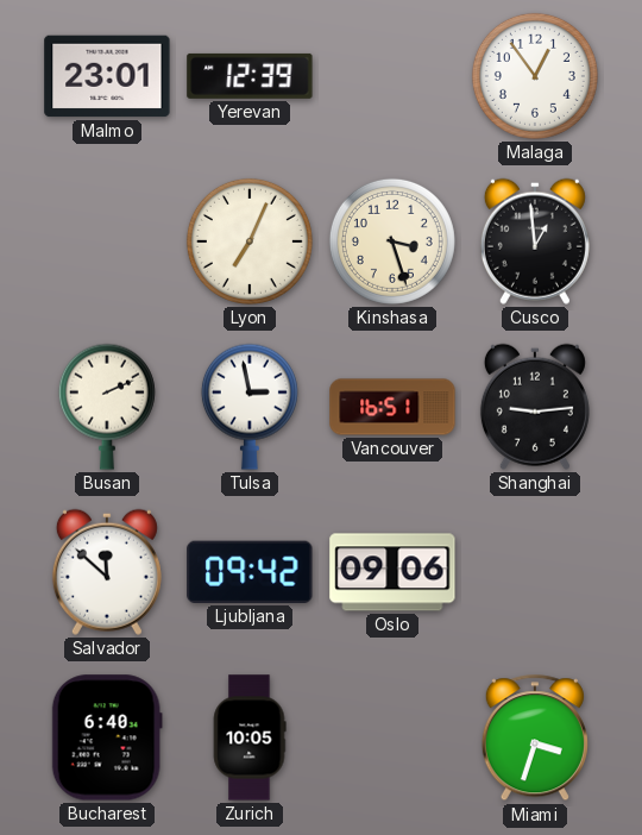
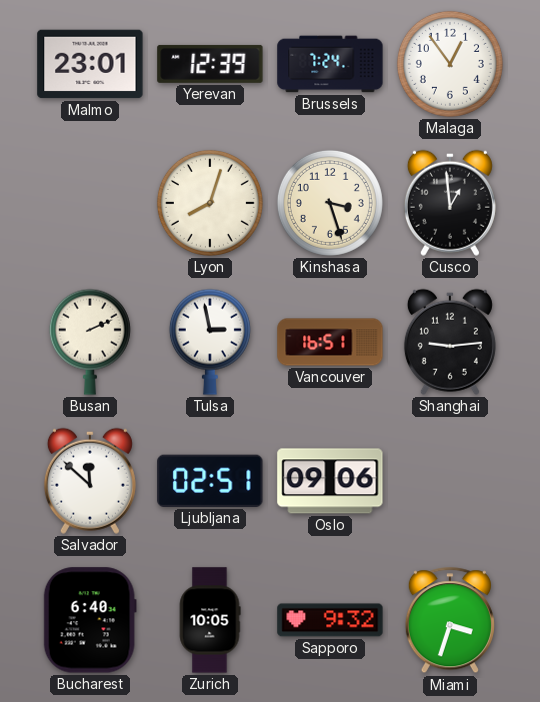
Brussels: none -> 7:24 (330, 64)
Lyon: 7:04 -> 8:03 (210, 203)
Ljubljana: 09:42 -> 02:51 (210, 481)
Sapporo: none -> 9:32 (330, 620)
